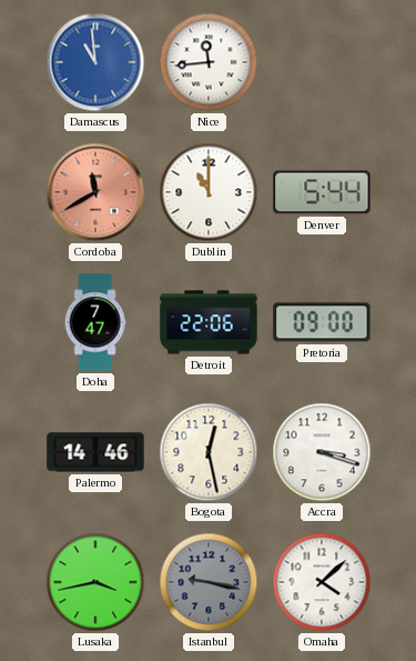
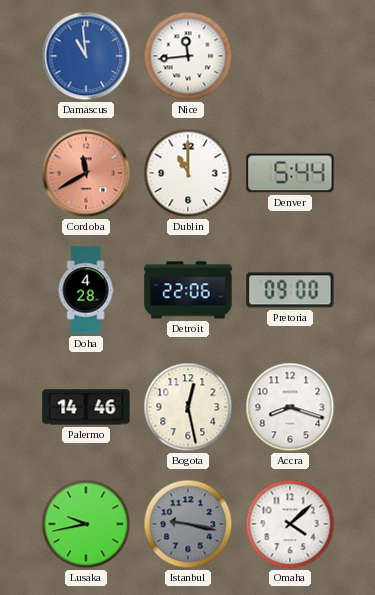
Doha: 7:47 -> 4:28 (86, 290)
Accra: 3:18 -> 8:18 (290, 407)
Lusaka: 3:43 -> 9:43 (86, 524)
